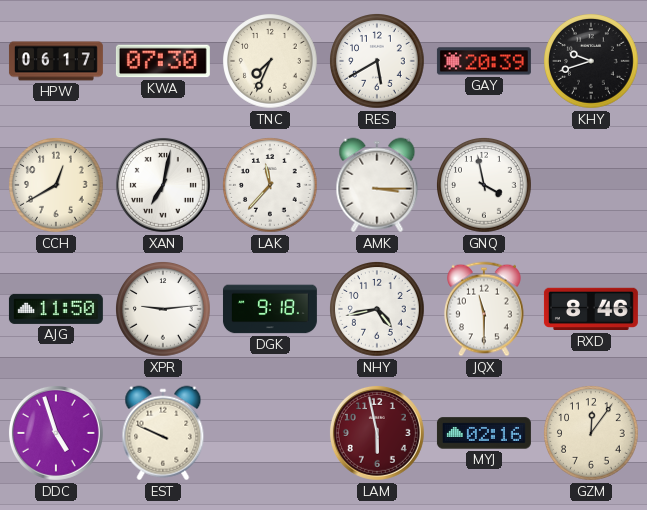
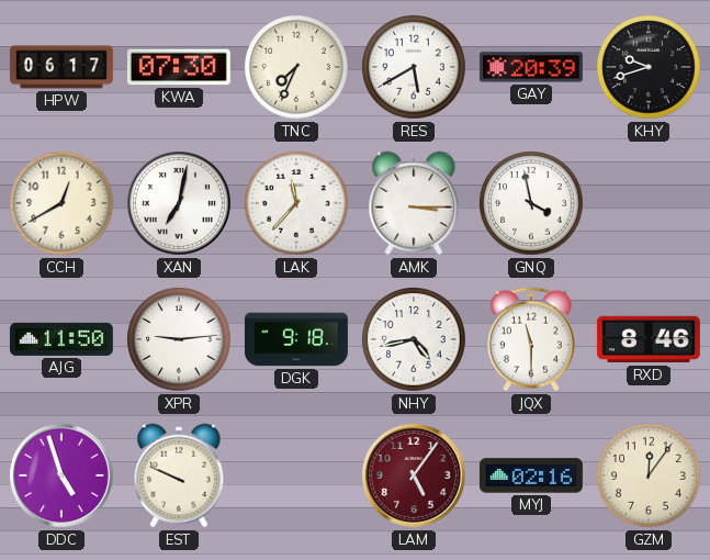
LAM: 5:58 -> 5:06 (414, 475)
